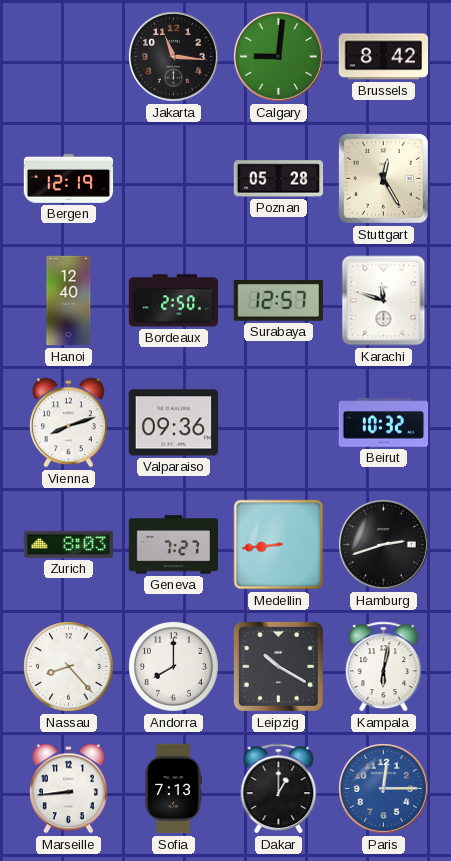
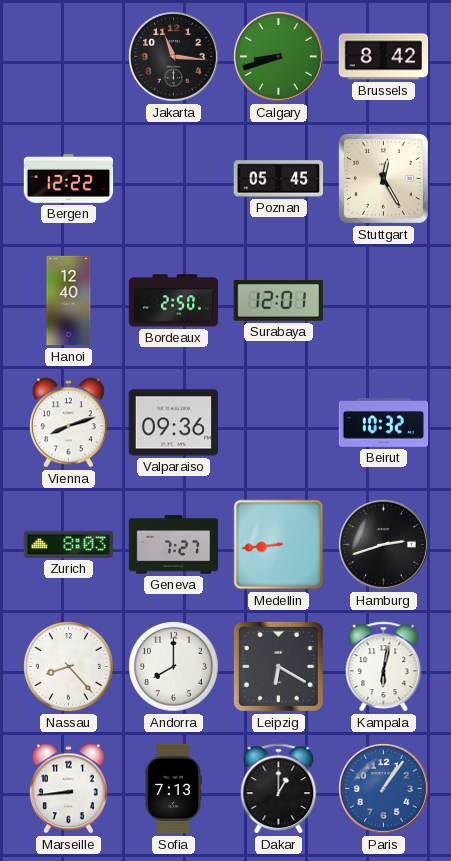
Calgary: 9:01 -> 8:42 (279, 57)
Bergen: 12:19 -> 12:22 (69, 178)
Poznan: 05:28 -> 05:45 (279, 179)
Surabaya: 12:57 -> 12:01 (278, 301)
Karachi: 11:48 -> none (384, 301)
Leipzig: 10:20 -> 6:20 (278, 666)
Paris: 12:15 -> 1:06 (384, 789)
